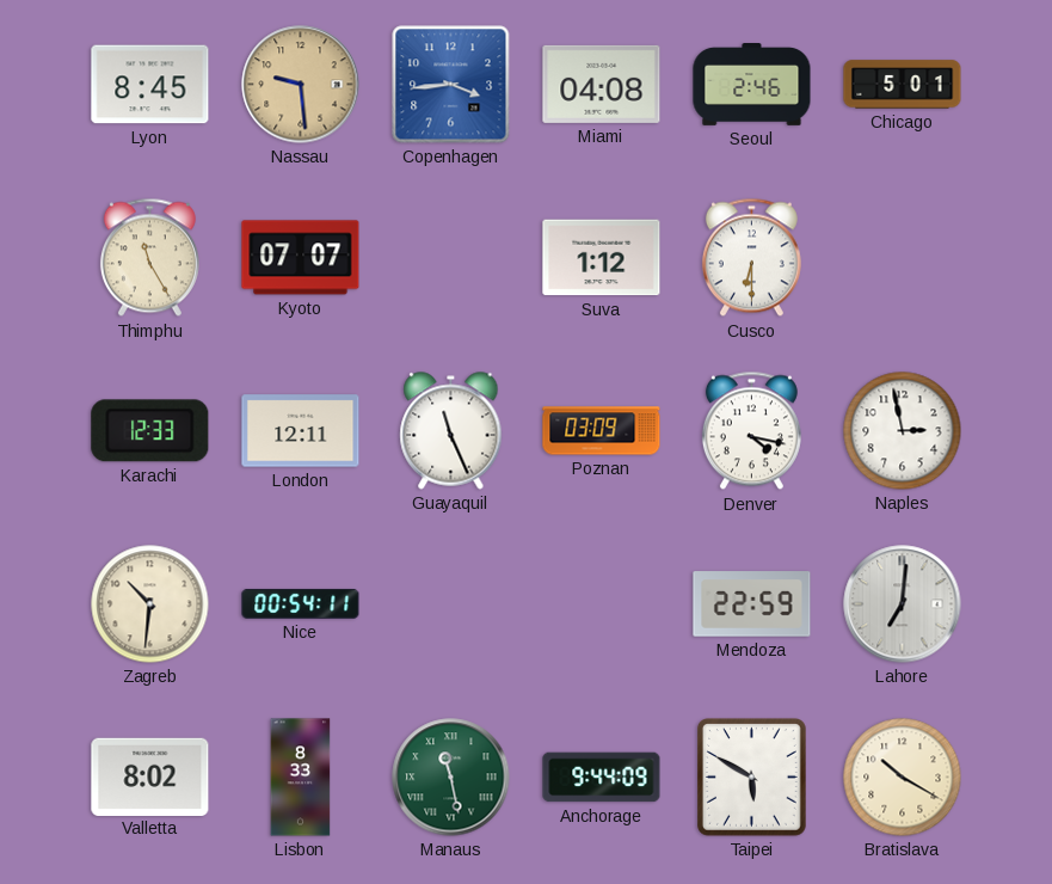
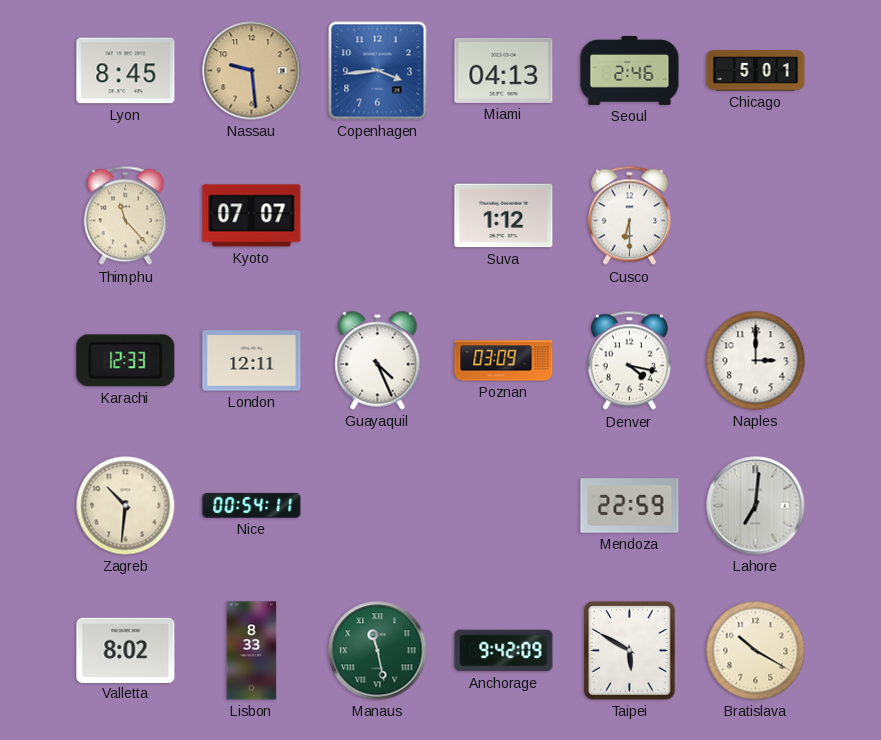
Miami: 04:08 -> 04:13 (504, 70)
Thimphu: 11:25 -> 11:23 (125, 216)
Guayaquil: 11:26 -> 4:26 (378, 361)
Naples: 2:58 -> 3:00 (756, 361)
Anchorage: 9:44 -> 9:42 (504, 651)
